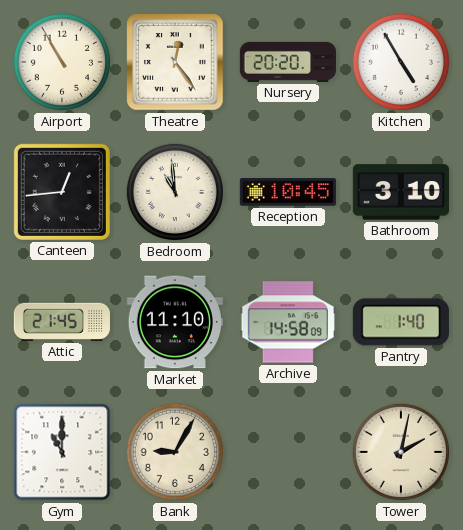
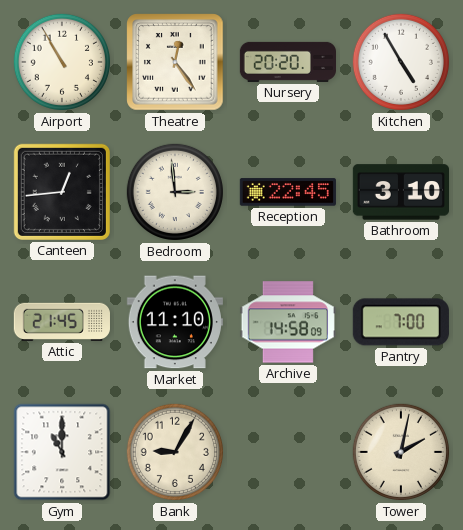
Bedroom: 10:59 -> 2:59 (175, 192)
Reception: 10:45 -> 22:45 (288, 192)
Pantry: 1:40 -> 7:00 (401, 322)
